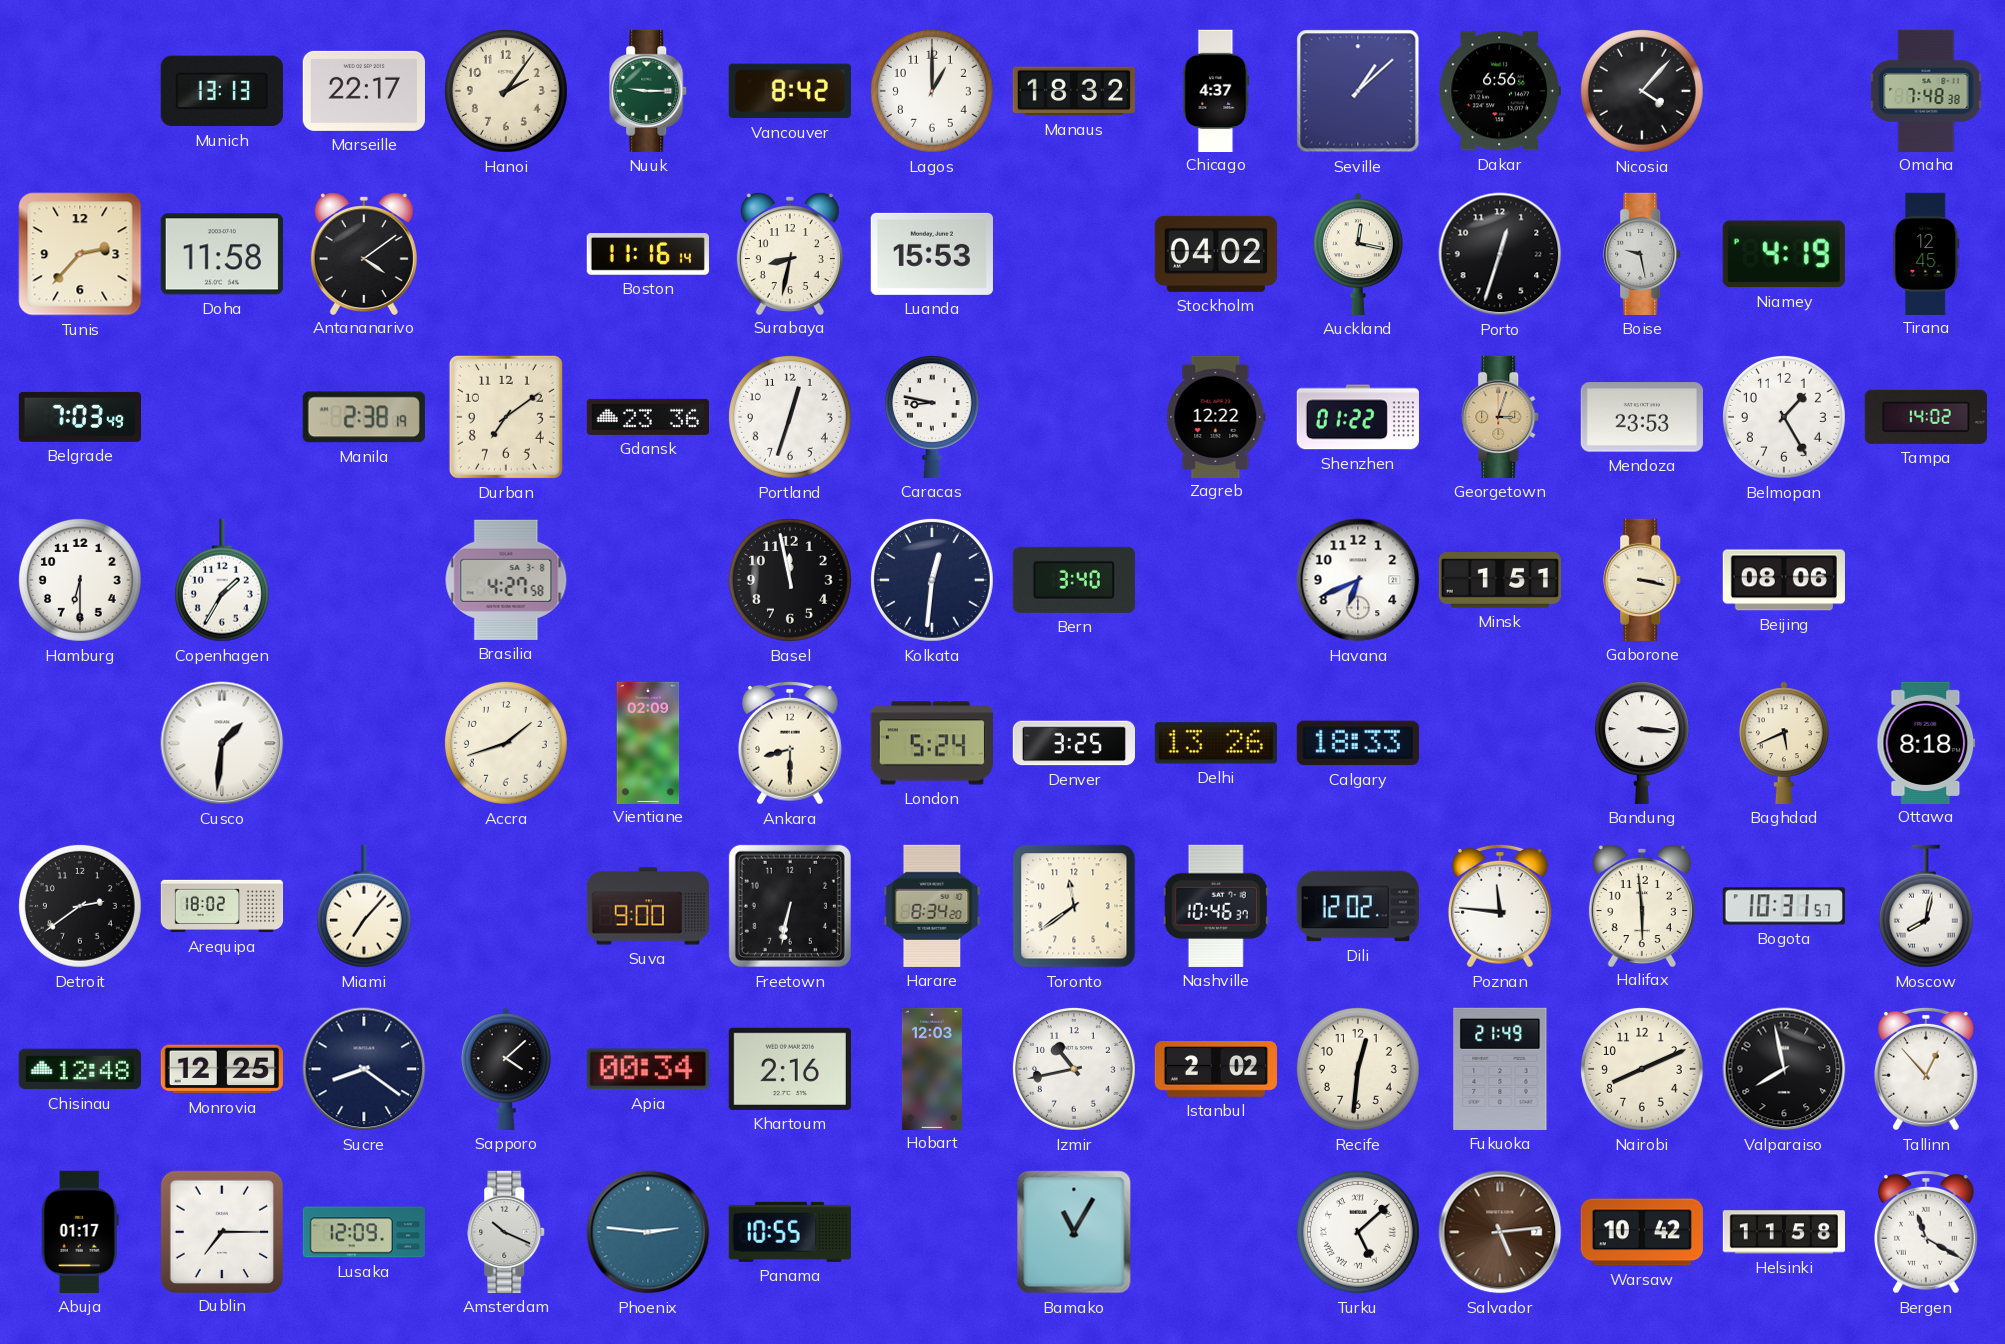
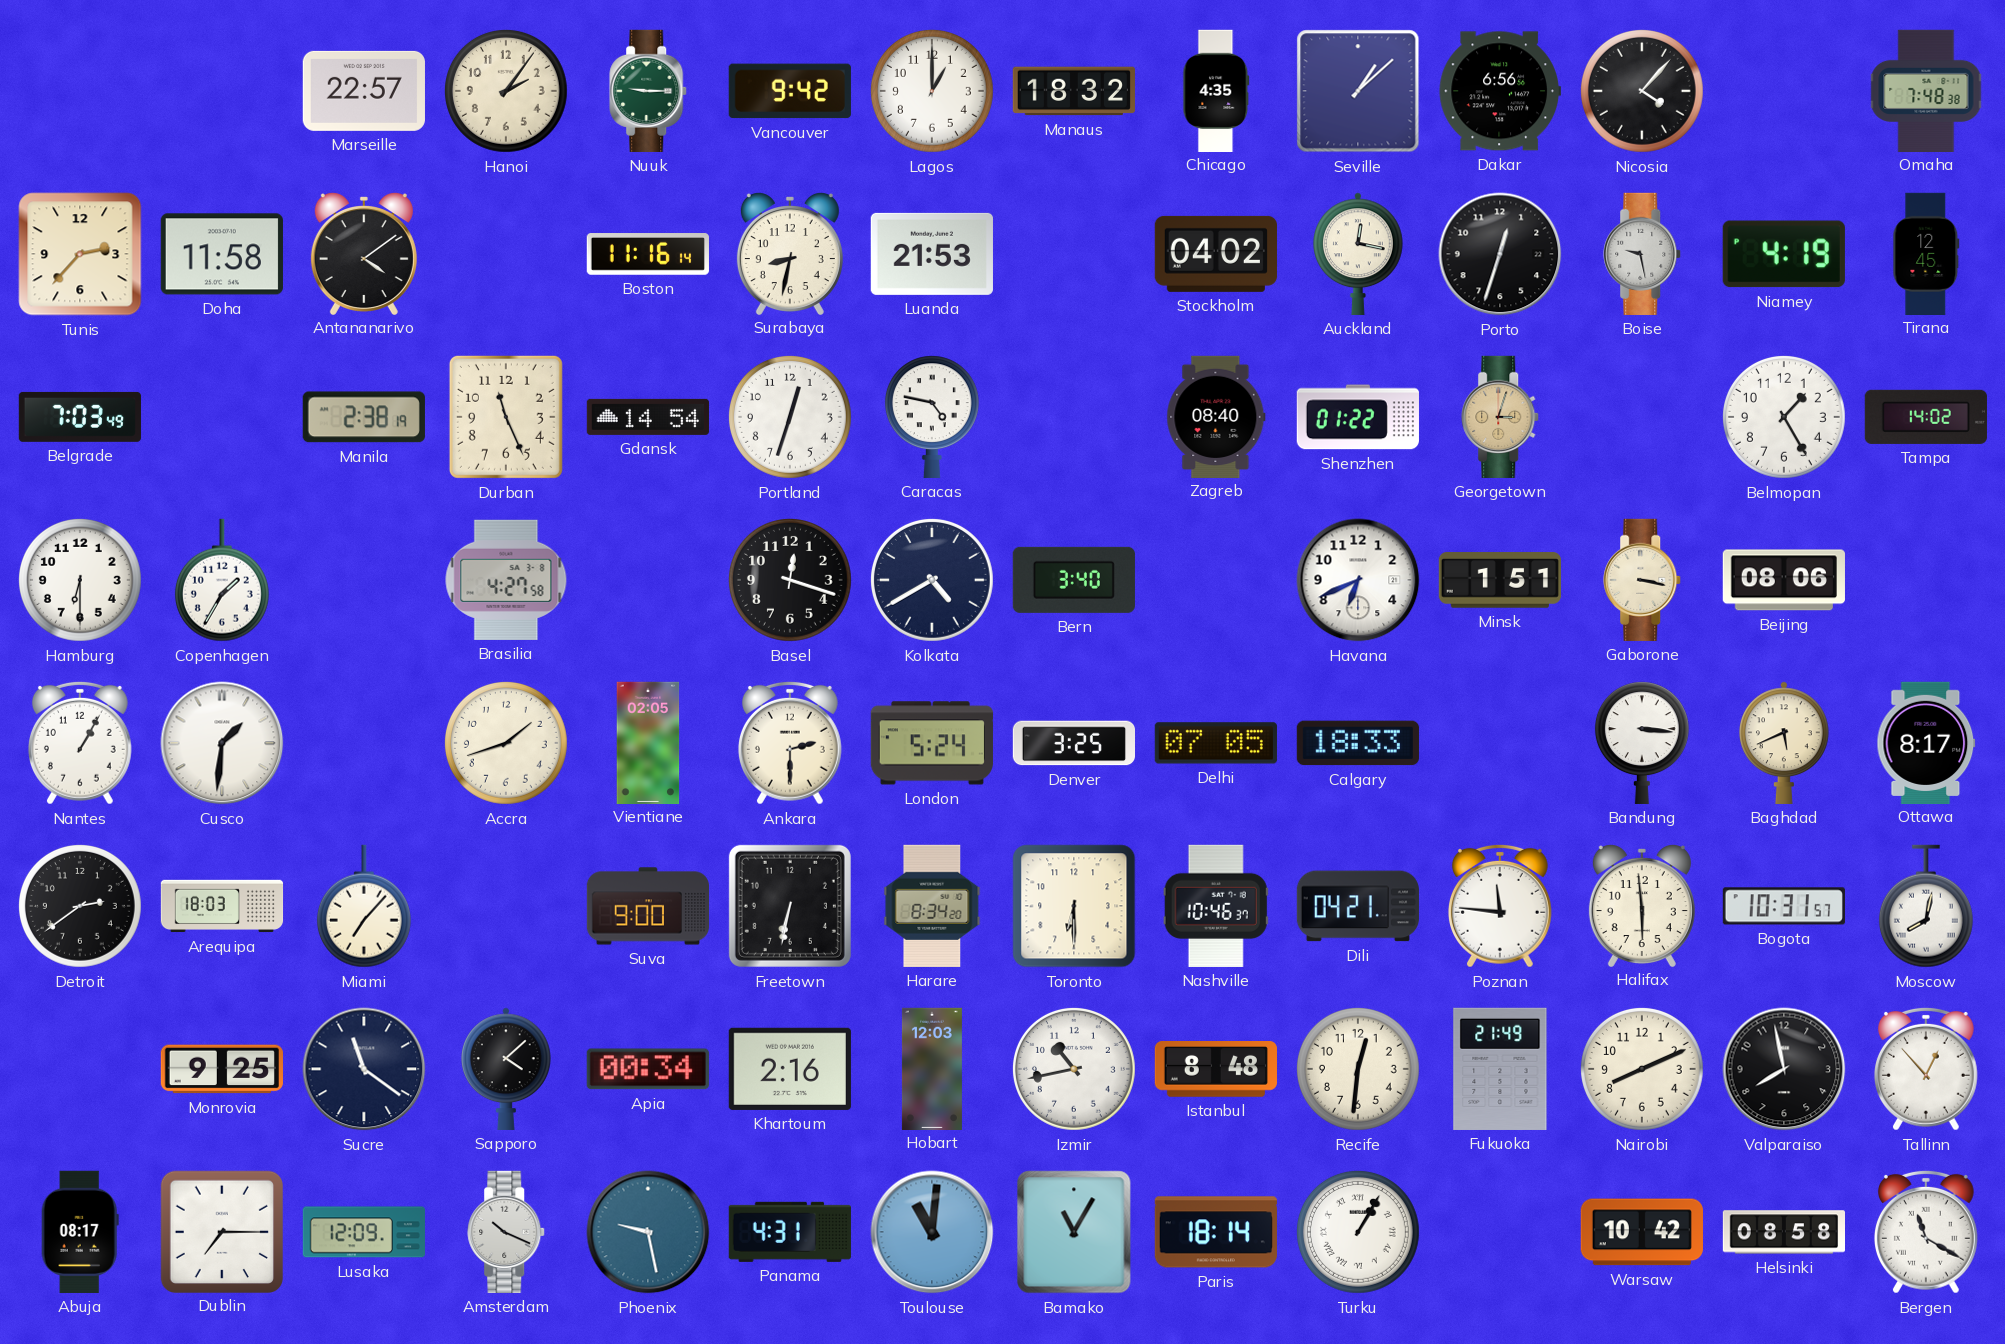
Munich: 13:13 -> none (222, 91)
Marseille: 22:17 -> 22:57 (364, 91)
Vancouver: 8:42 -> 9:42 (790, 91)
Chicago: 4:37 -> 4:35 (1216, 90)
Luanda: 15:53 -> 21:53 (932, 254)
Durban: 7:09 -> 11:26 (506, 417)
Gdansk: 23:36 -> 14:54 (648, 417)
Caracas: 8:47 -> 4:47 (932, 417)
Zagreb: 12:22 -> 08:40 (1216, 416)
Mendoza: 23:53 -> none (1642, 417)
Basel: 11:58 -> 12:18 (790, 580)
Kolkata: 12:31 -> 4:40 (932, 580)
Nantes: none -> 1:05 (80, 743)
Vientiane: 02:09 -> 02:05 (648, 742)
Ankara: 8:30 -> 2:30 (790, 743)
Delhi: 13:26 -> 07:05 (1216, 743)
Ottawa: 8:18 -> 8:17 (1926, 742)
Arequipa: 18:02 -> 18:03 (222, 906)
Toronto: 11:39 -> 6:30 (1074, 906)
Dili: 12:02 -> 04:21 (1357, 906)
Chisinau: 12:48 -> none (80, 1069)
Monrovia: 12:25 -> 9:25 (222, 1069)
Sucre: 8:21 -> 11:21 (364, 1069)
Istanbul: 2:02 -> 8:48 (1215, 1070)
Abuja: 01:17 -> 08:17 (80, 1232)
Phoenix: 2:46 -> 9:28 (648, 1232)
Panama: 10:55 -> 4:31 (790, 1232)
Toulouse: none -> 11:01 (932, 1232)
Paris: none -> 18:14 (1216, 1232)
Turku: 5:08 -> 1:05 (1358, 1232)
Salvador: 5:14 -> none (1500, 1232)
Helsinki: 11:58 -> 08:58 (1783, 1232)
